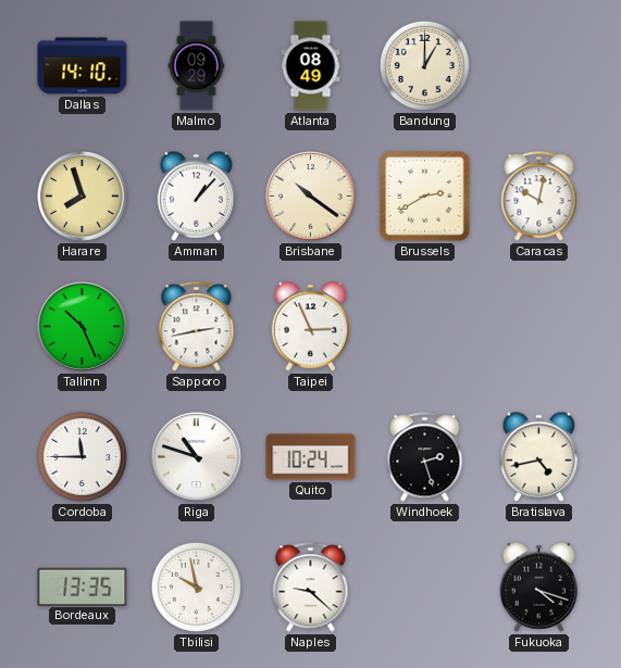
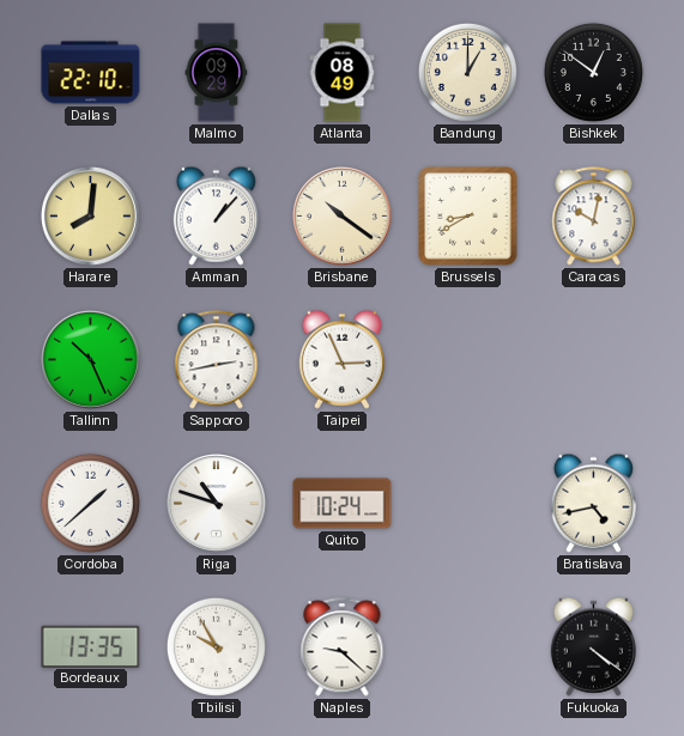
Dallas: 14:10 -> 22:10 (91, 73)
Bishkek: none -> 12:51 (593, 72)
Harare: 7:57 -> 8:01 (91, 217)
Brussels: 2:40 -> 8:40 (468, 217)
Cordoba: 11:45 -> 1:38 (90, 503)
Windhoek: 2:27 -> none (425, 457)
Tbilisi: 9:58 -> 9:55 (216, 646)
Fukuoka: 4:18 -> 4:21 (593, 646)
